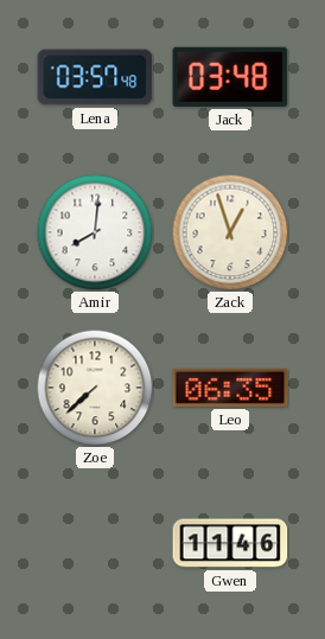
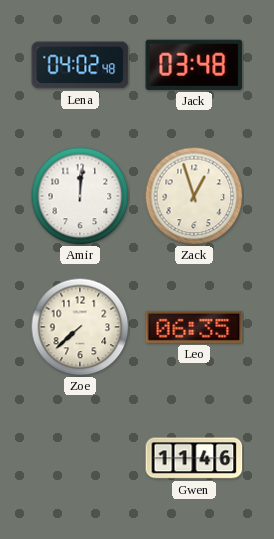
Lena: 03:57 -> 04:02 (80, 65)
Amir: 8:01 -> 12:01 (80, 196)
